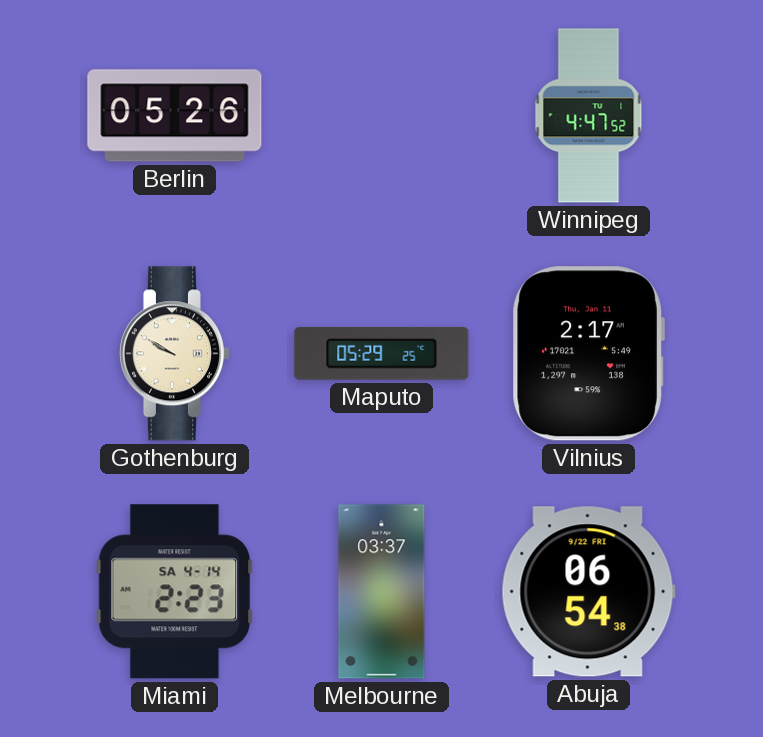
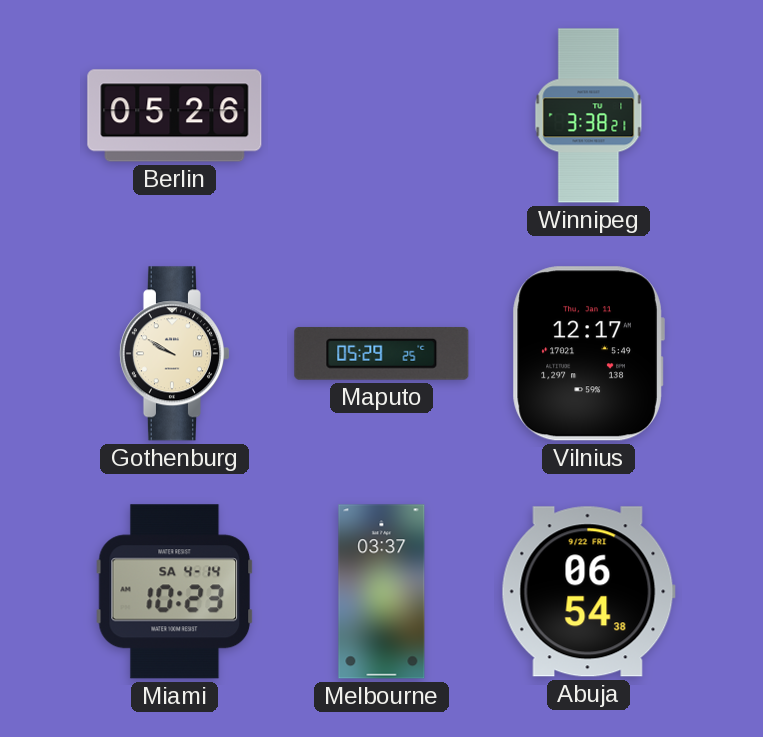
Winnipeg: 4:47 -> 3:38 (589, 116)
Vilnius: 2:17 -> 12:17 (588, 354)
Miami: 2:23 -> 10:23 (175, 592)
